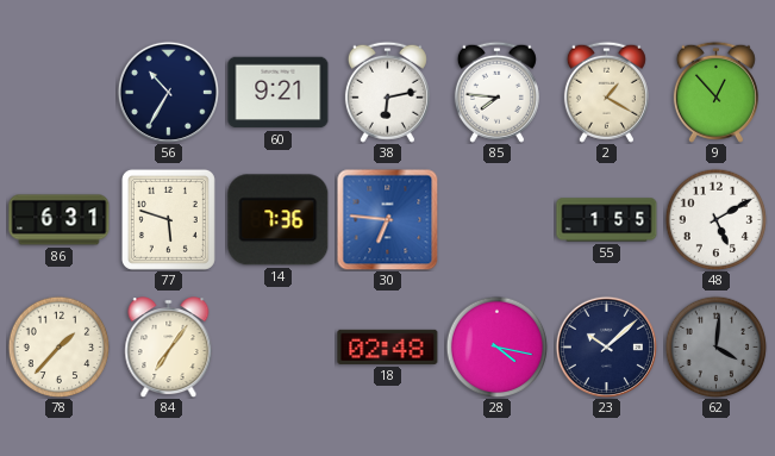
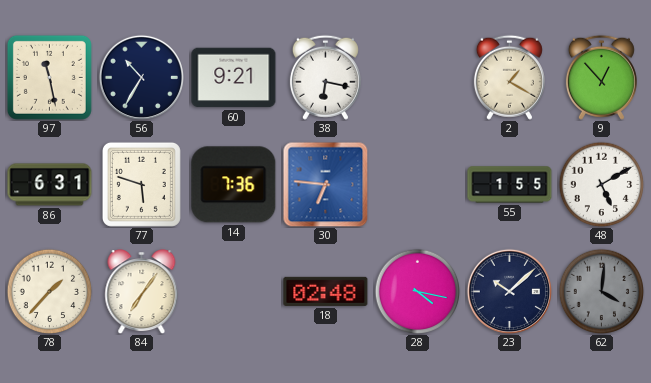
97: none -> 11:28 (49, 77)
38: 6:13 -> 6:17 (325, 77)
85: 7:46 -> none (496, 92)
